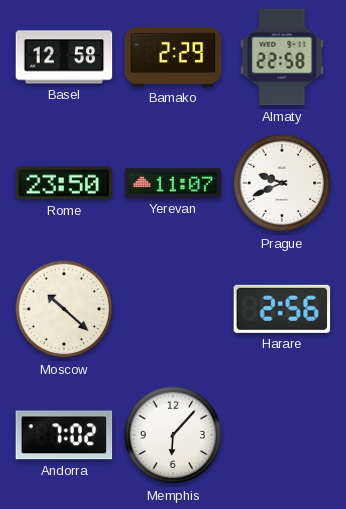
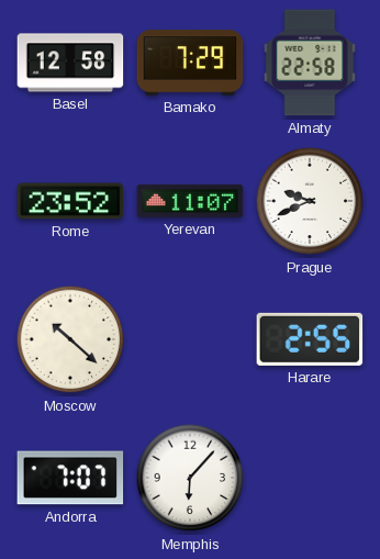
Bamako: 2:29 -> 7:29 (190, 63)
Rome: 23:50 -> 23:52 (70, 201)
Harare: 2:56 -> 2:55 (310, 339)
Andorra: 7:02 -> 7:07 (70, 478)
